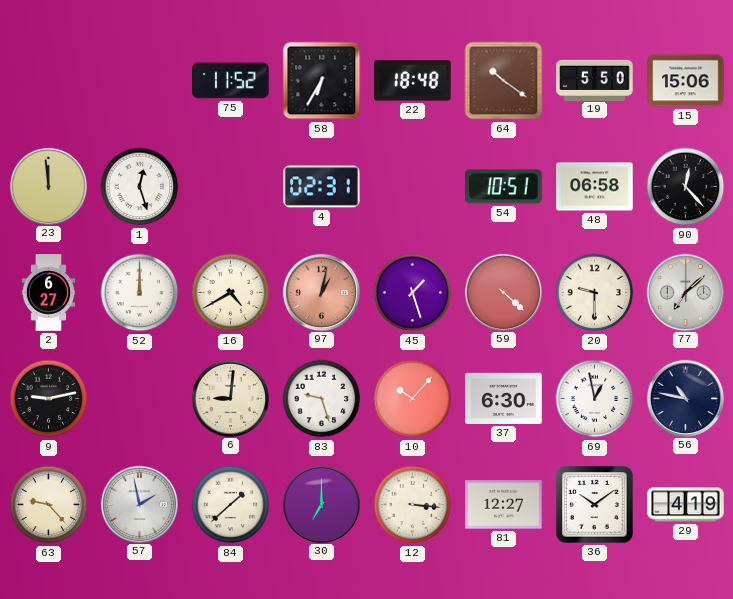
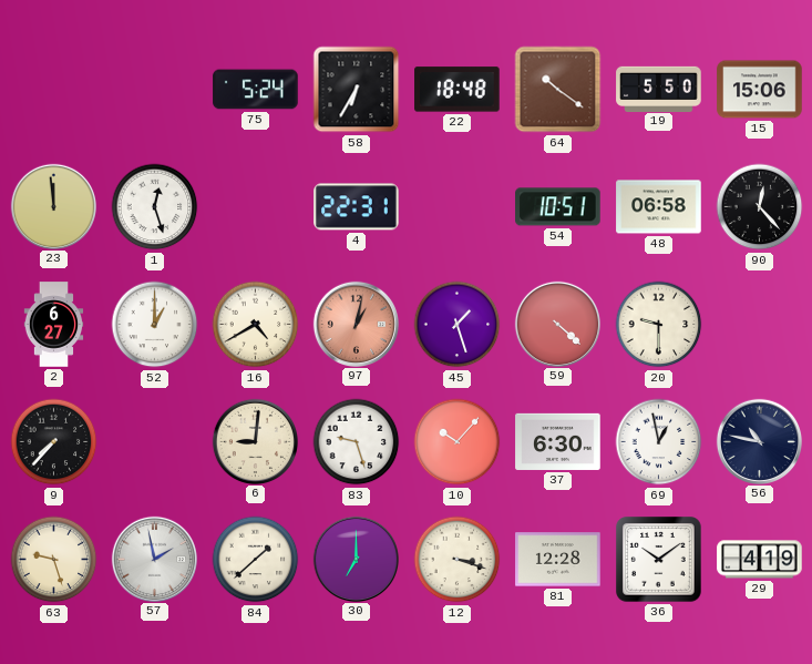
75: 11:52 -> 5:24 (256, 90)
4: 02:31 -> 22:31 (357, 207)
52: 12:00 -> 1:00 (155, 325)
77: 7:08 -> none (685, 292)
9: 9:13 -> 7:37 (54, 442)
63: 9:23 -> 9:27 (54, 560)
12: 3:16 -> 3:18 (458, 560)
81: 12:27 -> 12:28 (558, 560)
